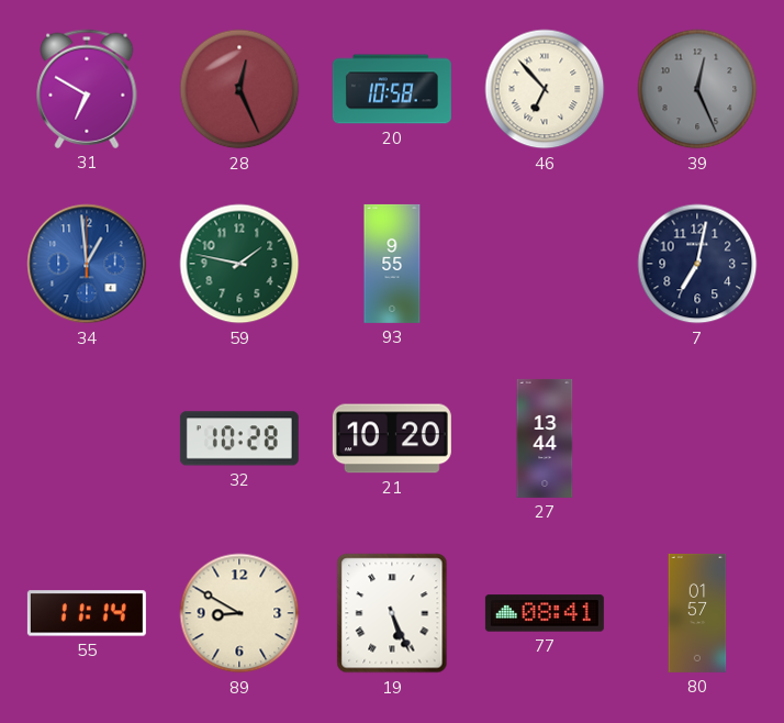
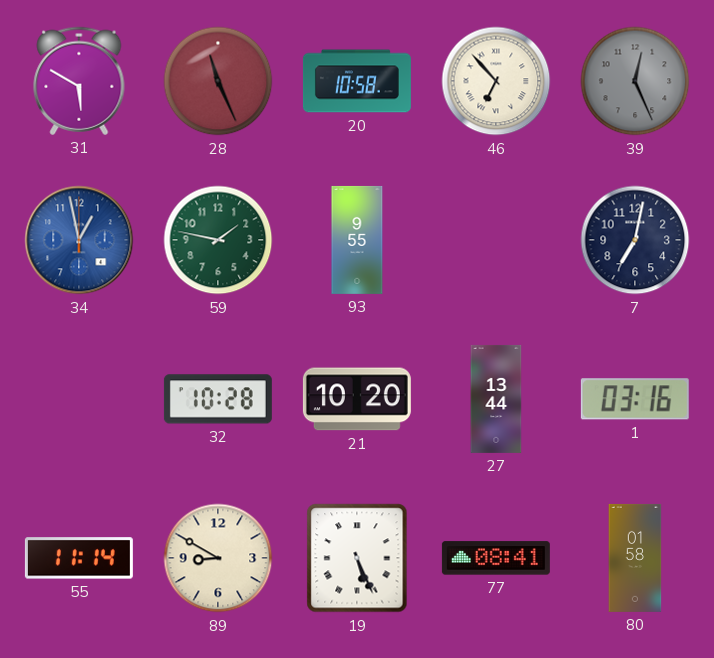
31: 6:50 -> 5:50 (79, 81)
28: 12:26 -> 11:26 (218, 81)
34: 12:59 -> 12:58 (79, 240)
1: none -> 03:16 (635, 399)
80: 01:57 -> 01:58 (635, 558)
